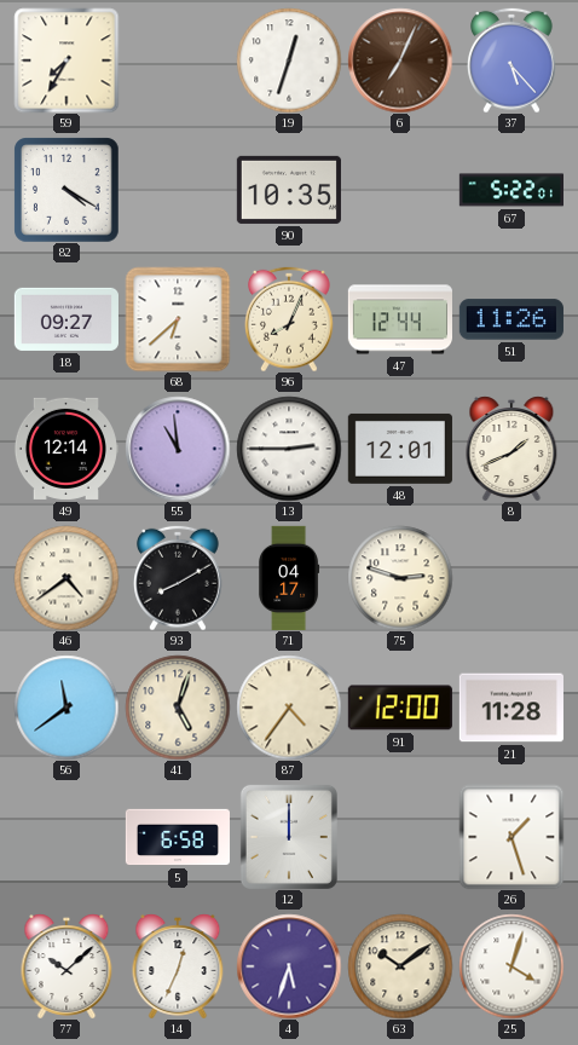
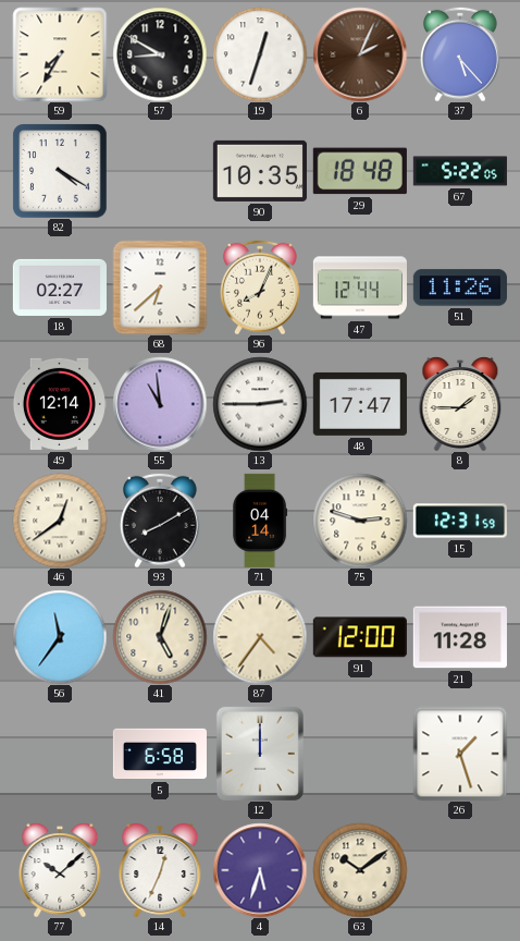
57: none -> 8:50 (160, 54)
6: 7:04 -> 2:04 (360, 54)
29: none -> 18:48 (360, 171)
67: 5:22:01 -> 5:22:05 (459, 171)
18: 09:27 -> 02:27 (60, 288)
48: 12:01 -> 17:47 (360, 404)
8: 1:41 -> 1:45 (460, 404)
46: 4:39 -> 12:39 (60, 521)
71: 04:17 -> 04:14 (260, 520)
15: none -> 12:31 (460, 521)
56: 11:39 -> 11:36 (60, 637)
25: 4:03 -> none (511, 966)
